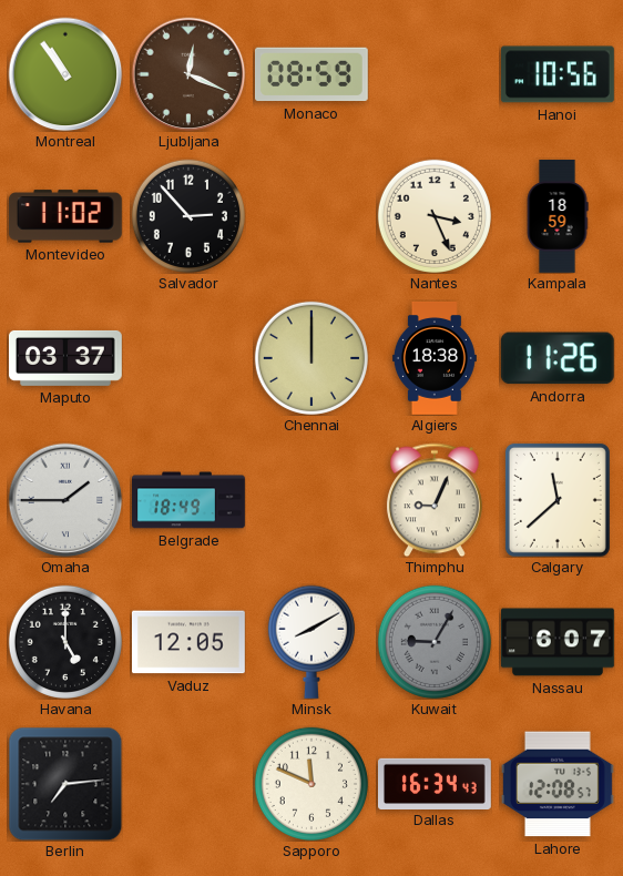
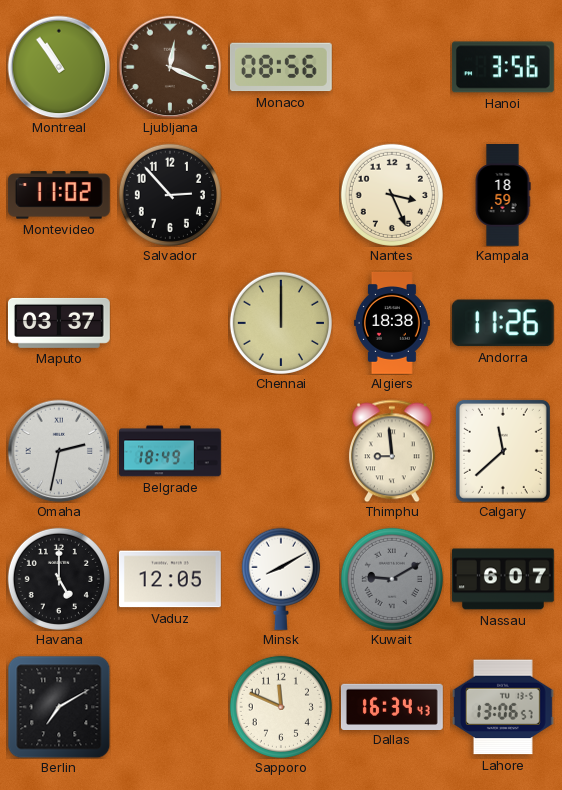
Monaco: 08:59 -> 08:56 (281, 67)
Hanoi: 10:56 -> 3:56 (503, 67)
Omaha: 1:45 -> 2:32 (59, 451)
Thimphu: 9:04 -> 8:59 (392, 451)
Kuwait: 9:05 -> 9:10 (392, 579)
Berlin: 7:14 -> 7:10 (59, 707)
Lahore: 12:08 -> 13:06 (503, 707)
